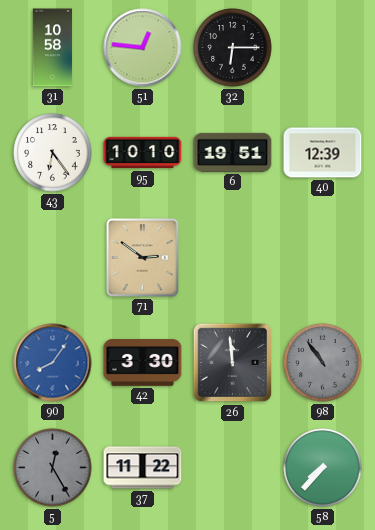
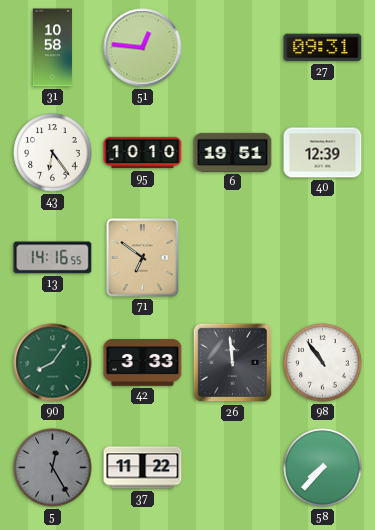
32: 6:15 -> none (233, 48)
27: none -> 09:31 (323, 48)
13: none -> 14:16 (53, 258)
71: 2:51 -> 6:51 (143, 258)
90 dial: blue -> green (53, 363)
42: 3:30 -> 3:33 (143, 363)
98 dial: grey -> white (323, 363)
